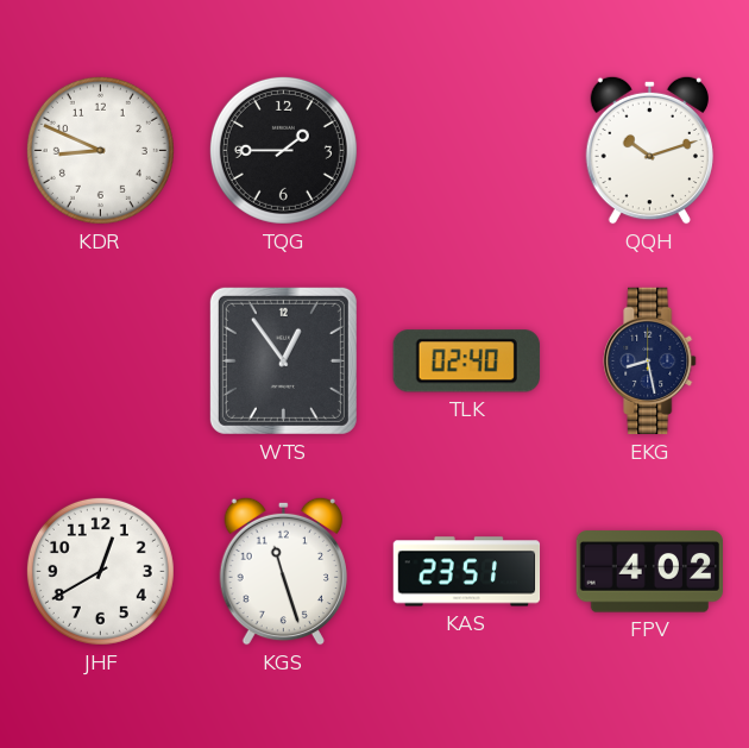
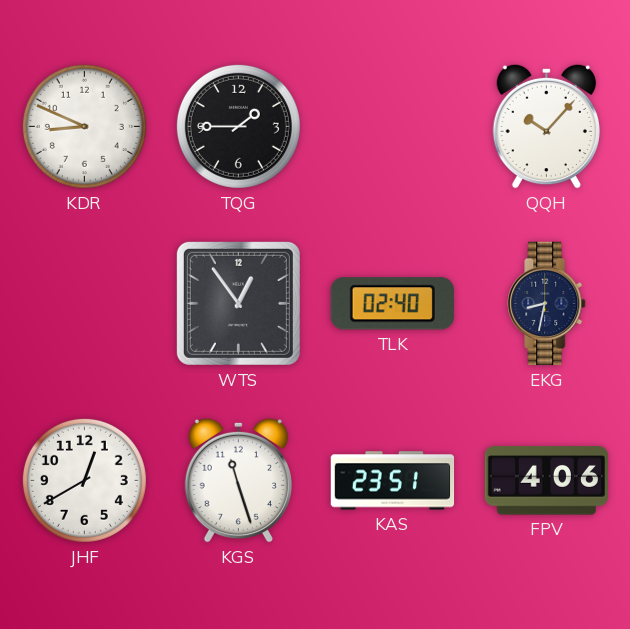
QQH: 10:12 -> 10:07 (546, 126)
EKG: 8:28 -> 8:32 (547, 304)
FPV: 4:02 -> 4:06 (546, 481)
